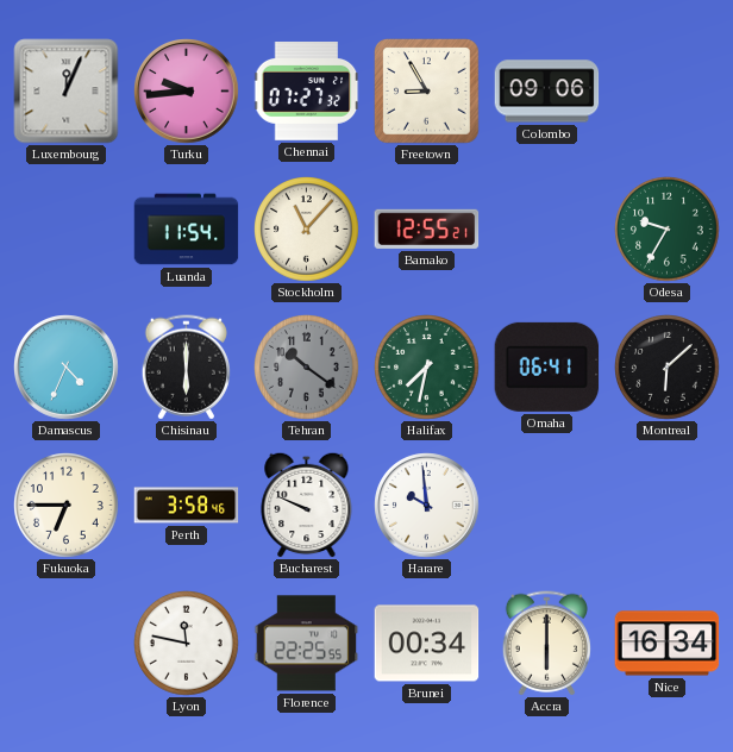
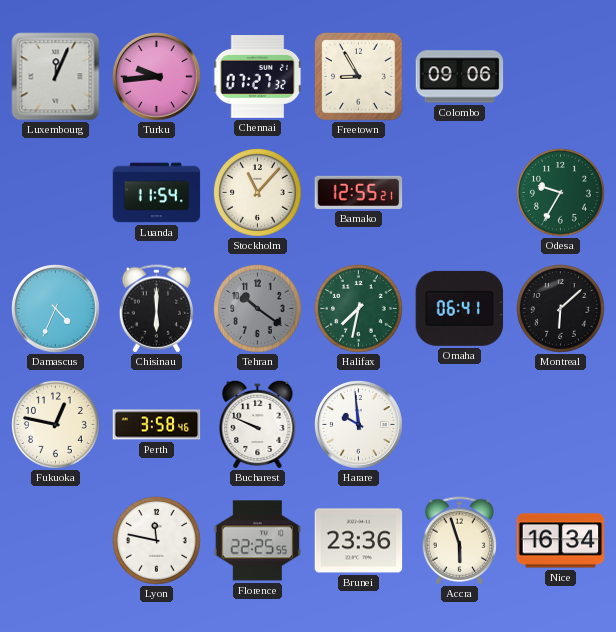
Fukuoka: 6:45 -> 12:47 (56, 425)
Brunei: 00:34 -> 23:36 (359, 541)
Accra: 6:00 -> 5:57 (459, 541)
